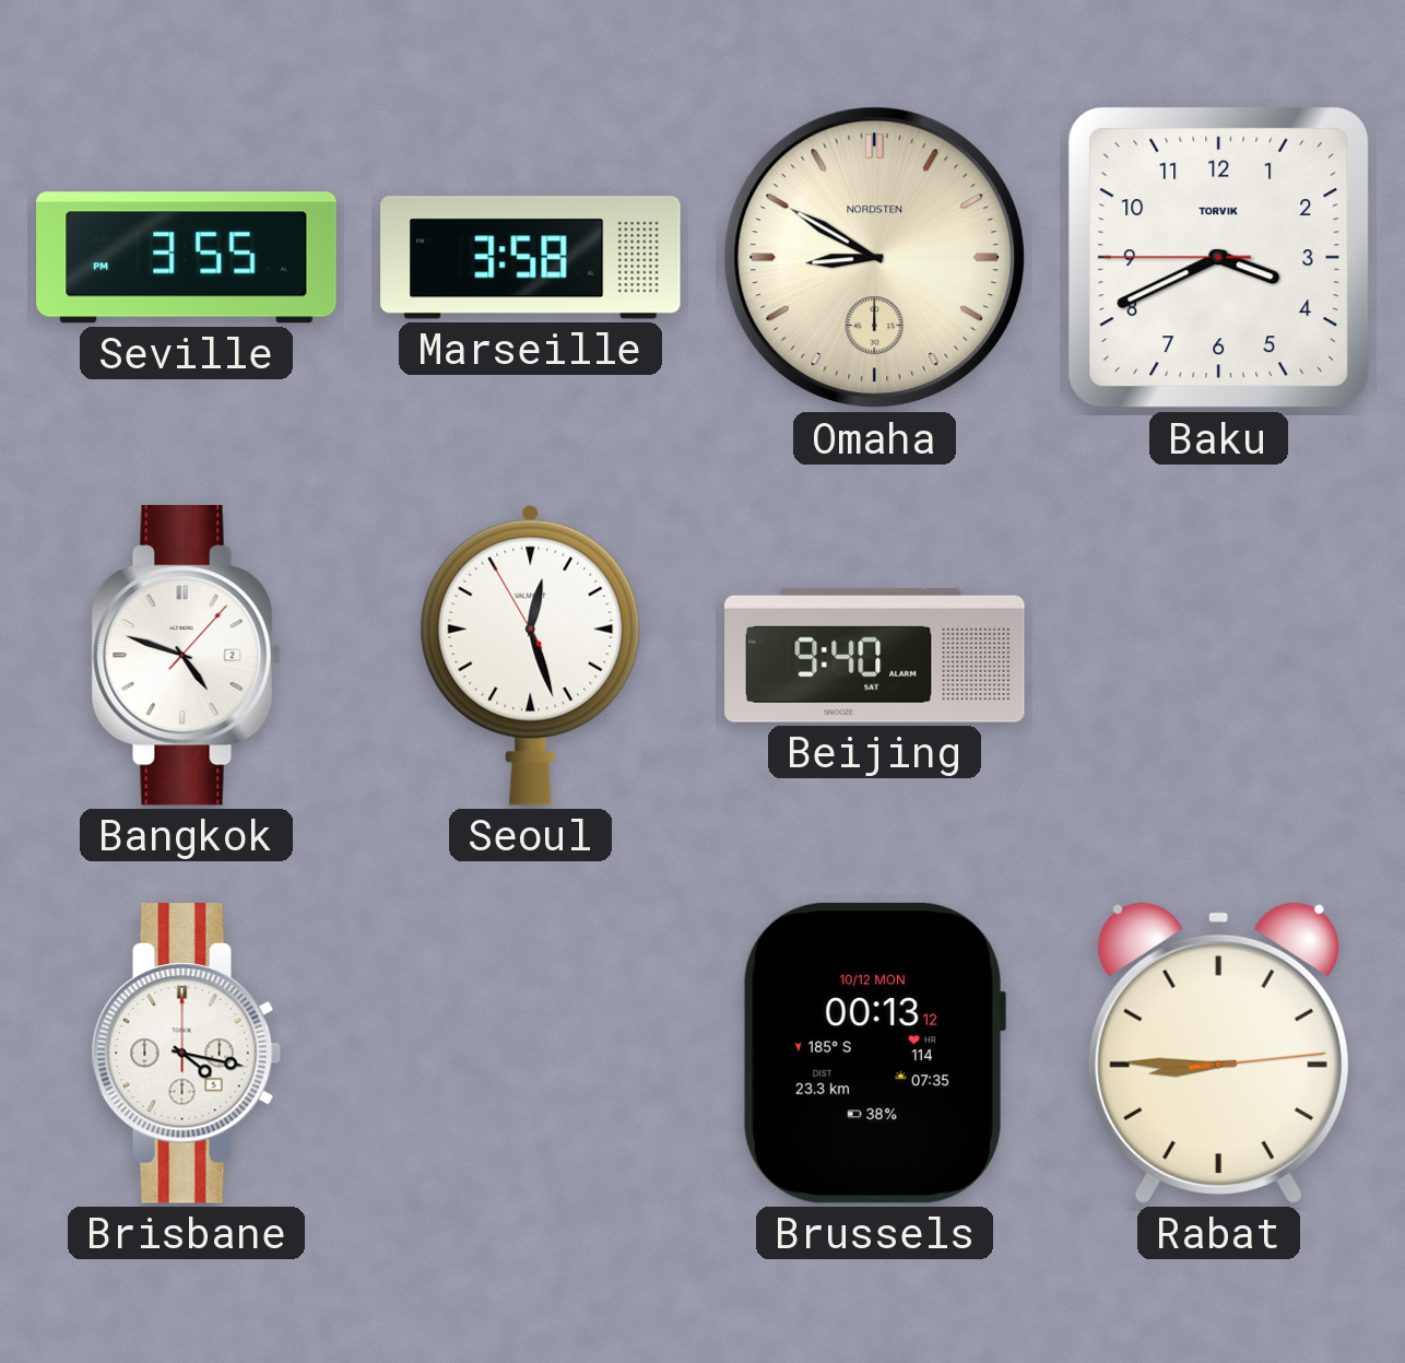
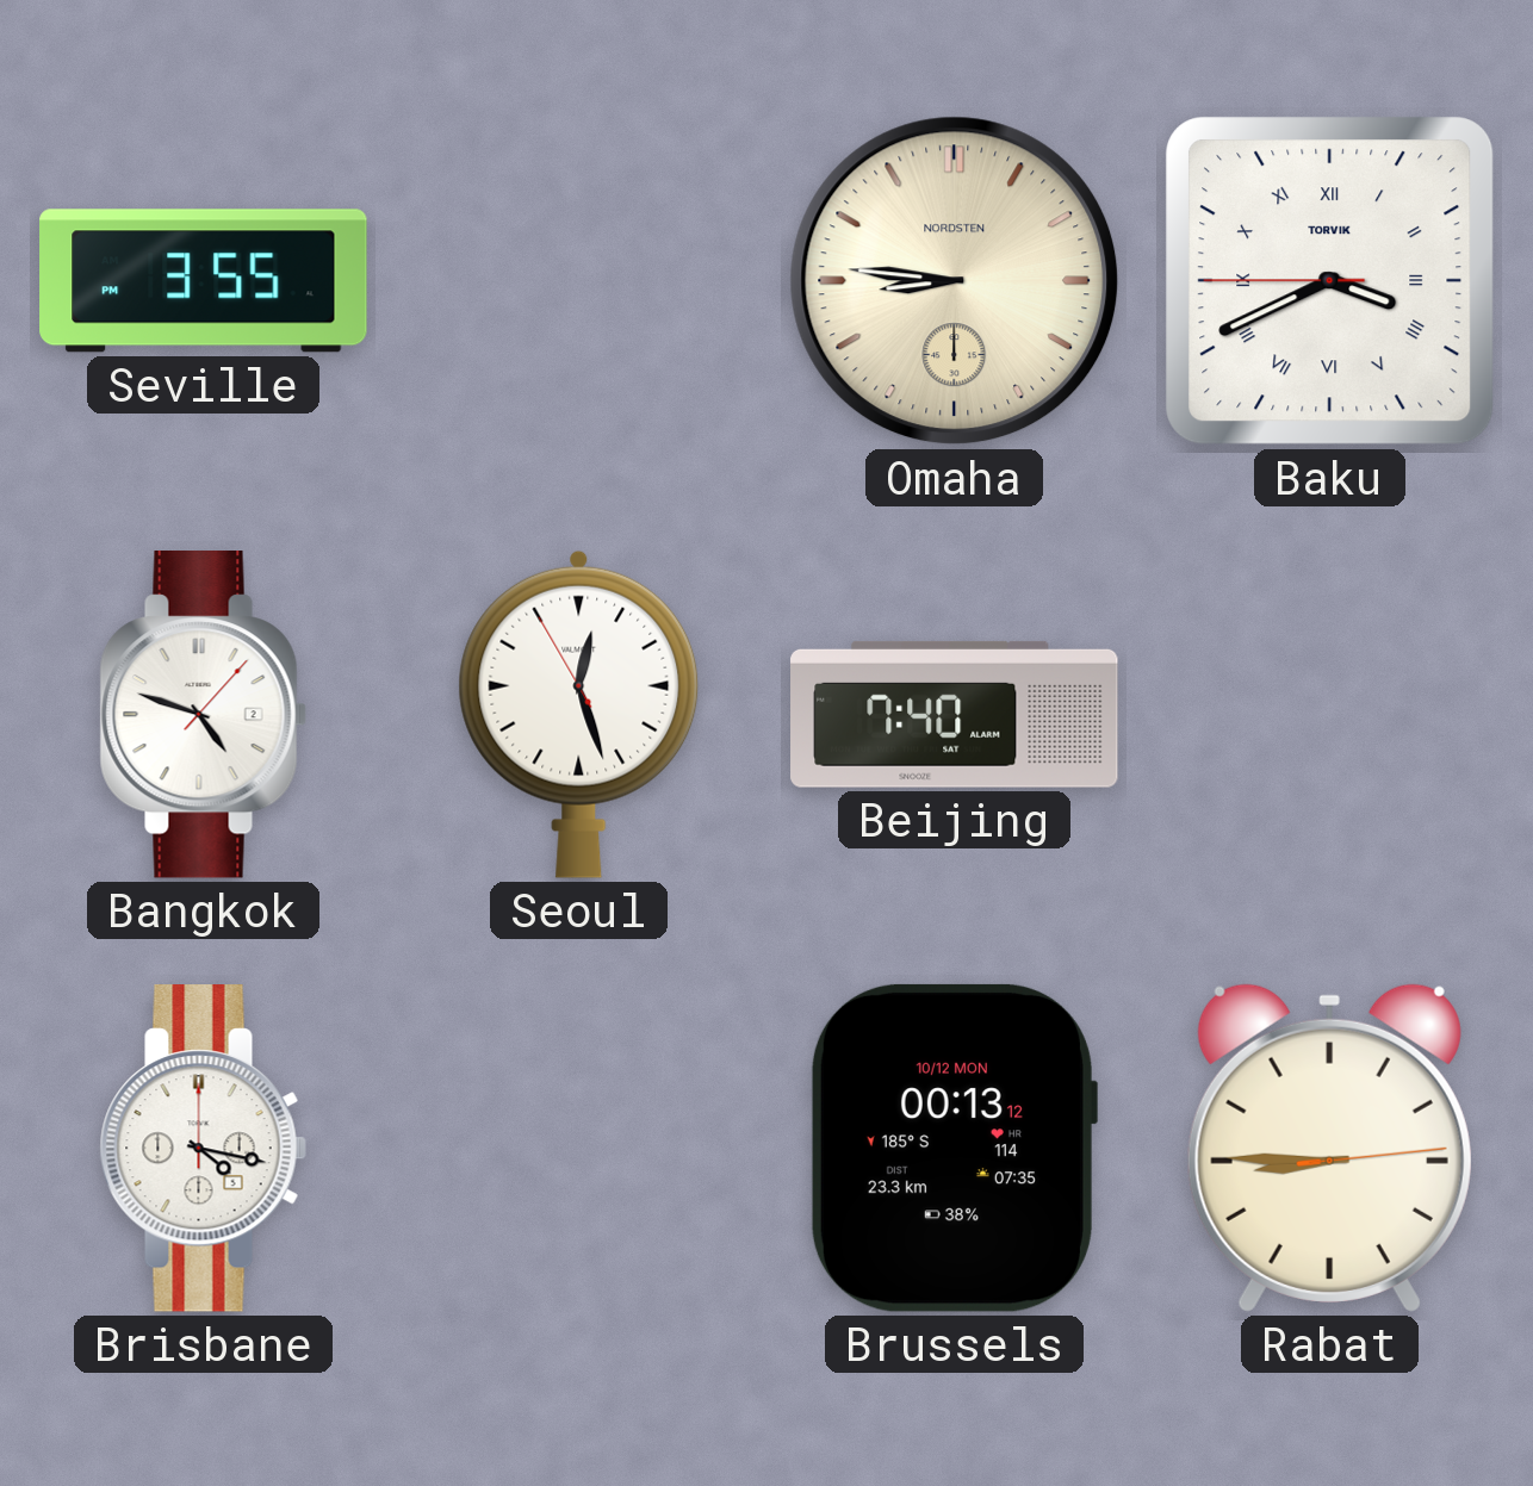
Marseille: 3:58 -> none (531, 258)
Omaha: 8:50 -> 8:46 (955, 281)
Baku numerals: Arabic -> Roman (1330, 281)
Beijing: 9:40 -> 7:40 (955, 714)
